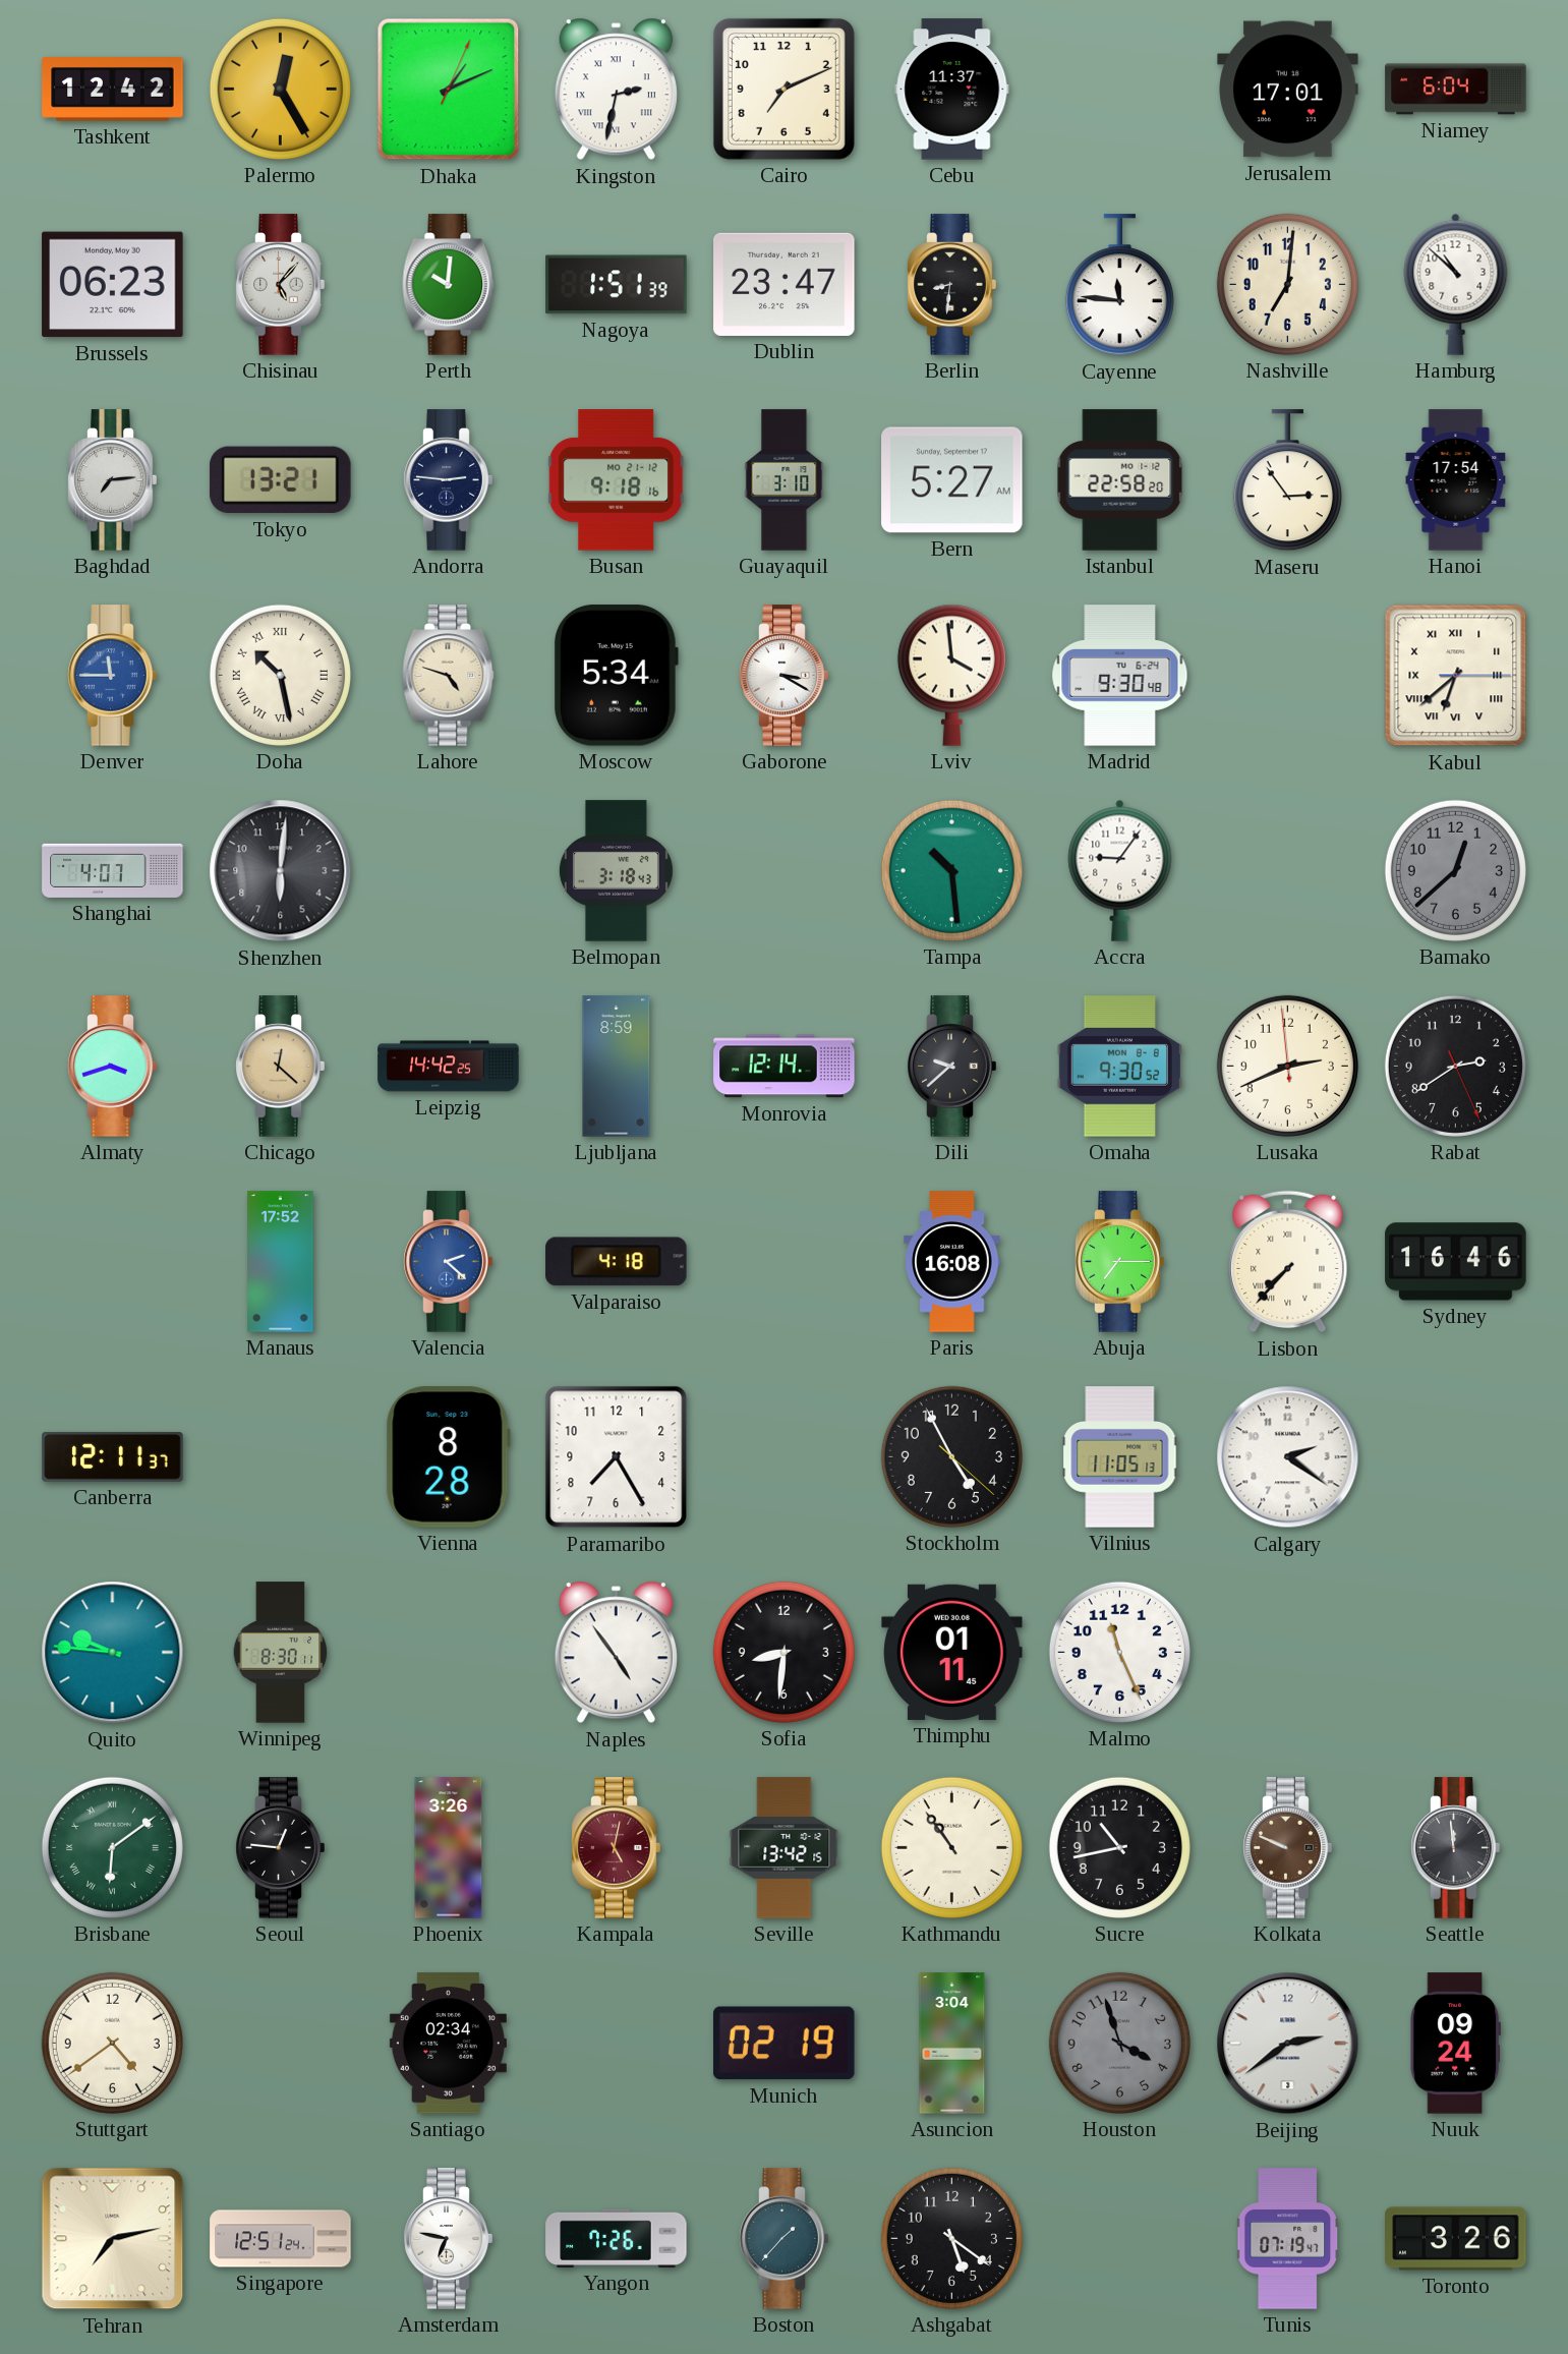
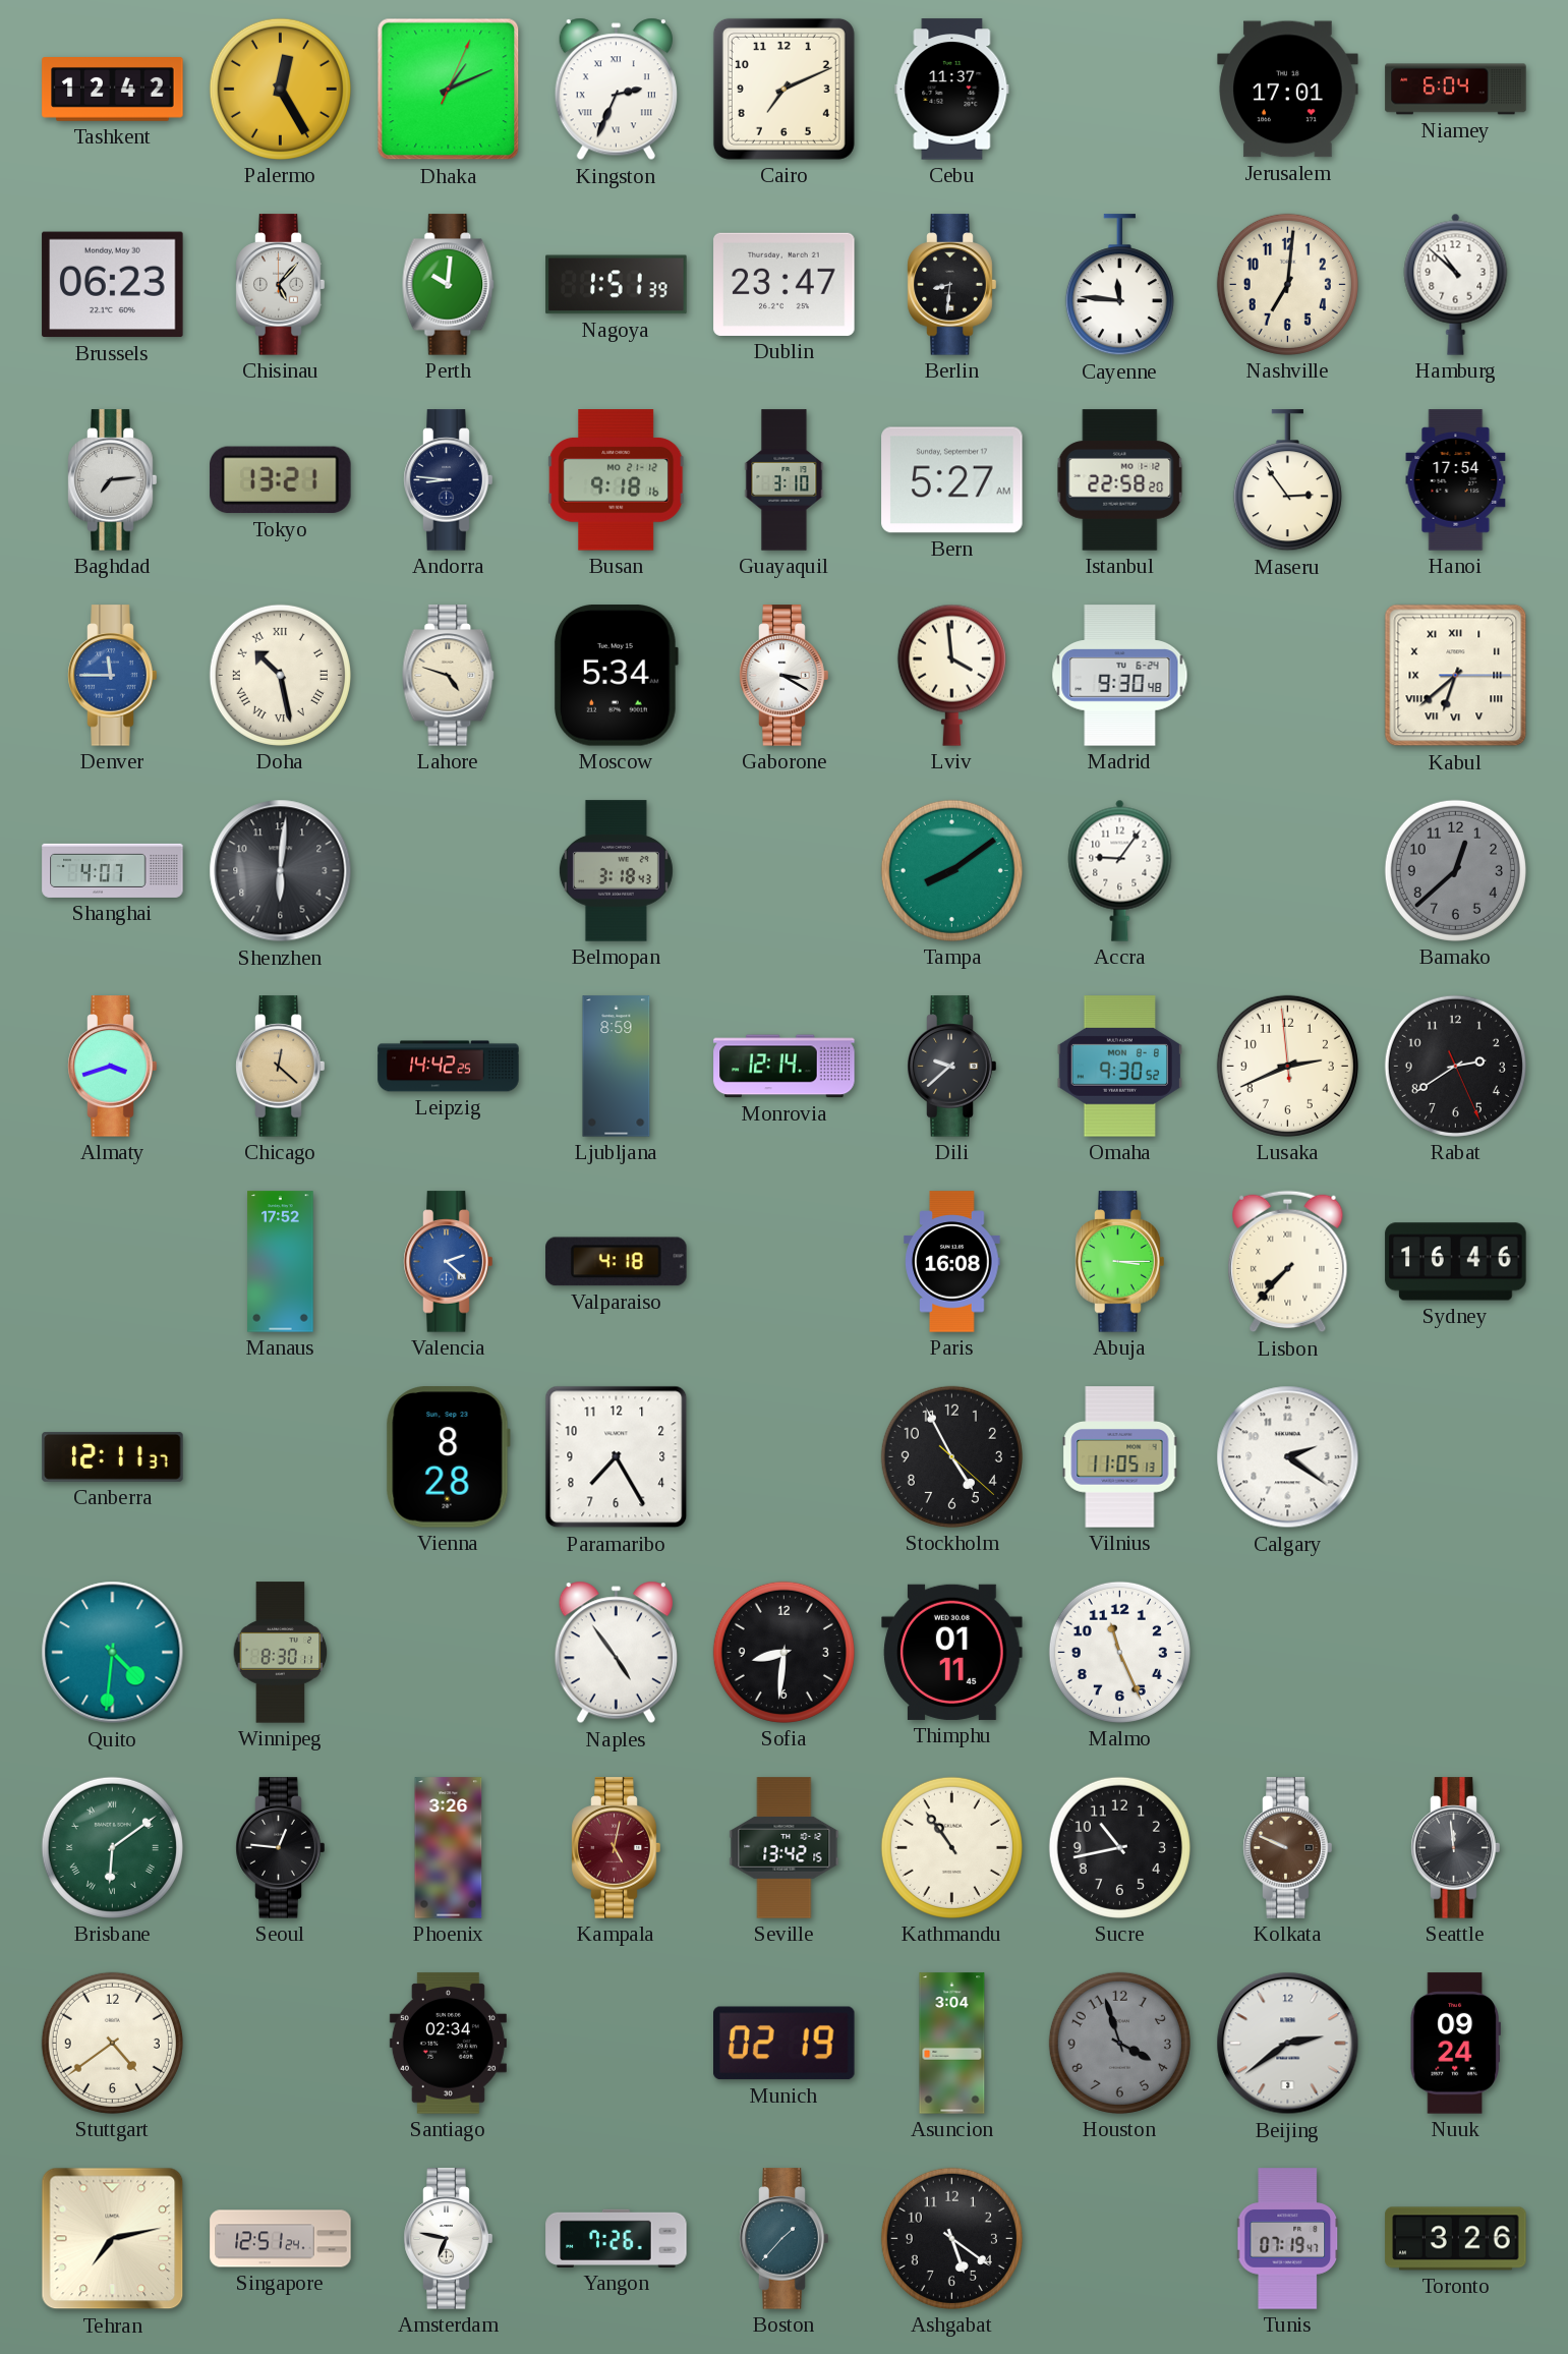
Kingston: 2:32 -> 2:34 (616, 90)
Andorra: 2:46 -> 8:46 (449, 480)
Tampa: 10:29 -> 8:09 (951, 870)
Abuja: 7:15 -> 3:15 (1120, 1262)
Quito: 9:46 -> 4:31 (113, 1653)
